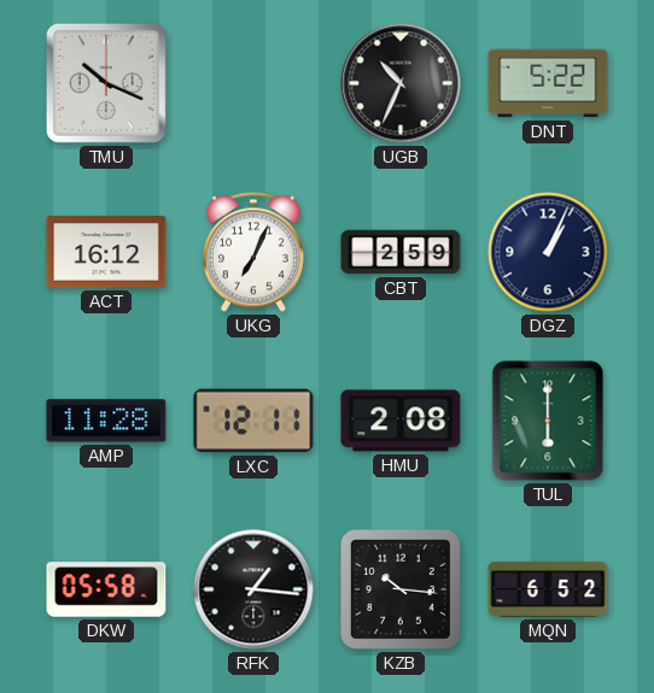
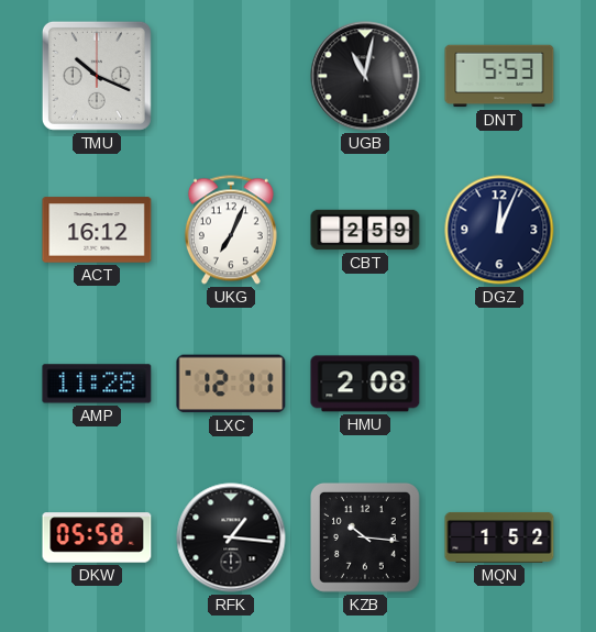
UGB: 10:34 -> 11:02 (365, 76)
DNT: 5:22 -> 5:53 (499, 76)
DGZ: 1:04 -> 12:04 (499, 230)
TUL: 6:00 -> none (548, 421)
MQN: 6:52 -> 1:52 (499, 537)
